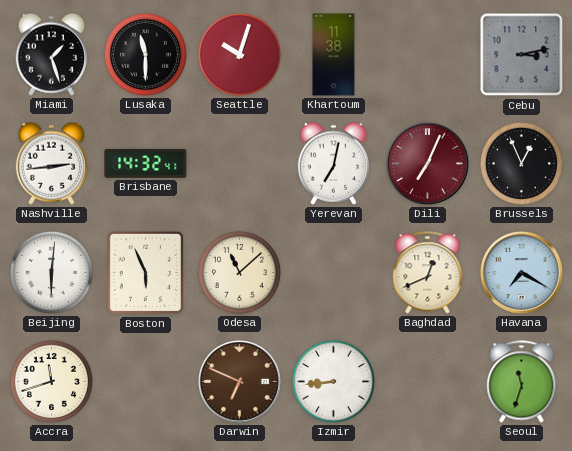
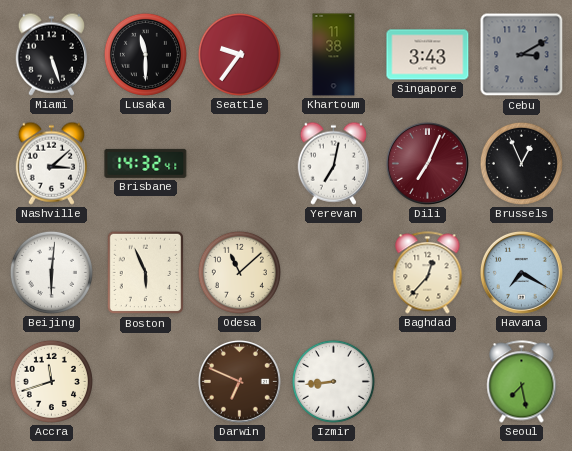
Miami: 1:27 -> 5:27 (51, 54)
Seattle: 10:03 -> 9:36 (239, 54)
Singapore: none -> 3:43 (428, 55)
Cebu: 3:13 -> 3:10 (522, 55)
Nashville: 2:44 -> 3:08 (51, 163)
Baghdad: 12:41 -> 12:37 (428, 273)
Seoul: 11:33 -> 7:28 (522, 382)
